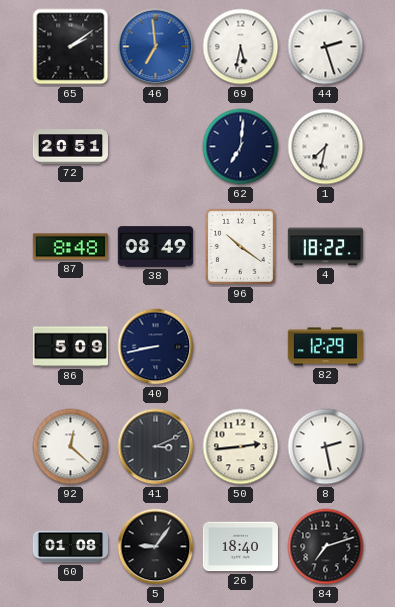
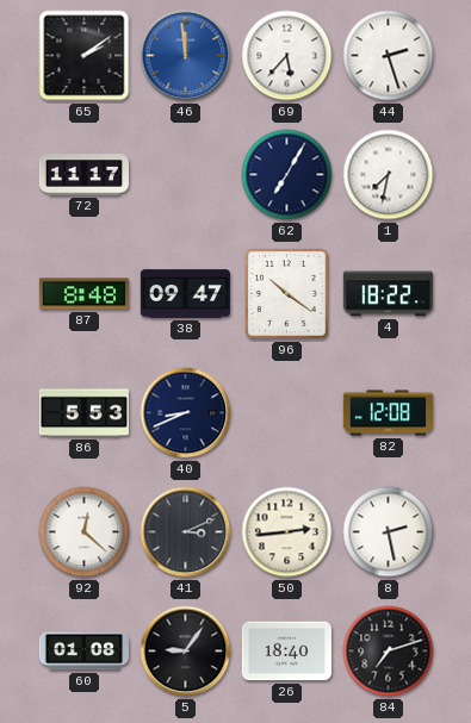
46: 6:59 -> 11:59 (186, 56)
69: 5:32 -> 5:37 (287, 56)
72: 20:51 -> 11:17 (83, 175)
62: 7:01 -> 7:05 (287, 175)
38: 08:49 -> 09:47 (185, 294)
86: 5:09 -> 5:53 (83, 413)
40: 8:43 -> 8:41 (186, 413)
82: 12:29 -> 12:08 (388, 413)
